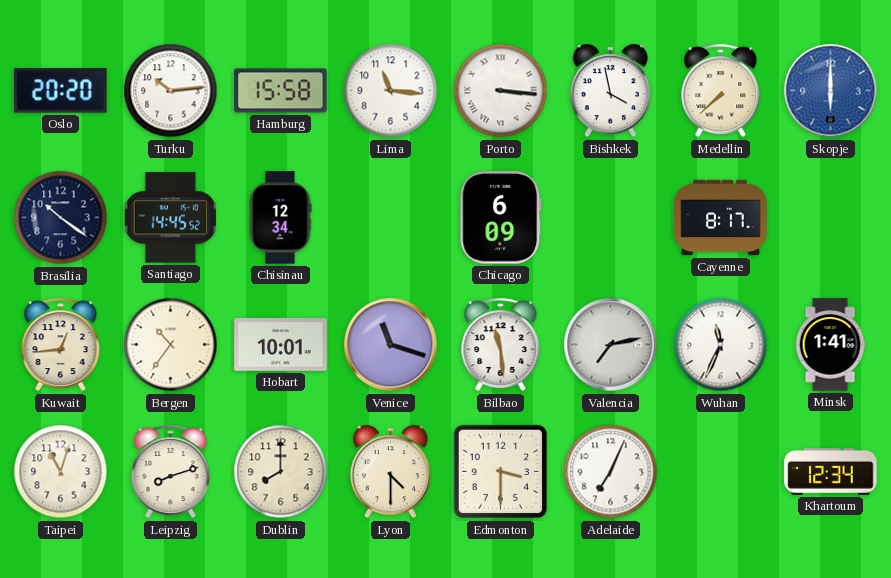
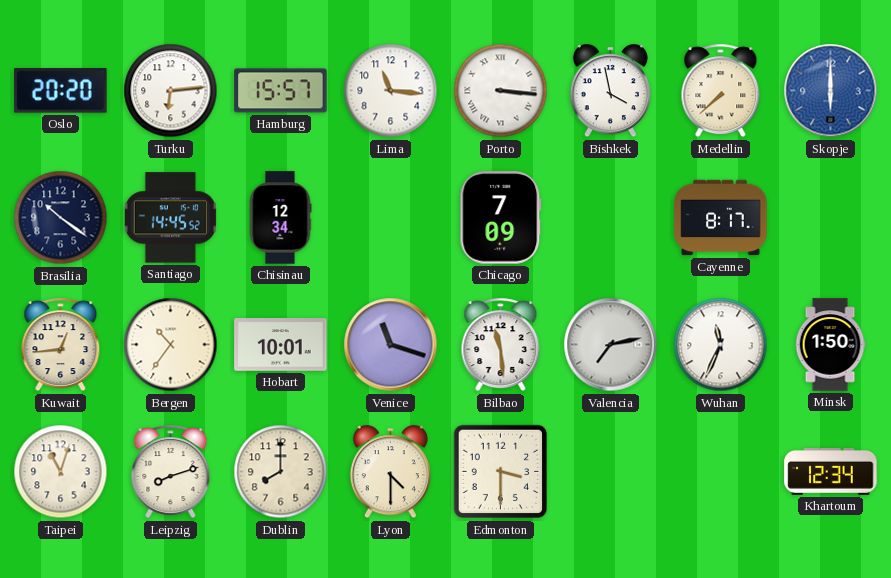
Turku: 10:14 -> 6:14 (171, 91)
Hamburg: 15:58 -> 15:57 (281, 91)
Chicago: 6:09 -> 7:09 (501, 218)
Minsk: 1:41 -> 1:50 (830, 345)
Adelaide: 7:04 -> none (611, 472)
